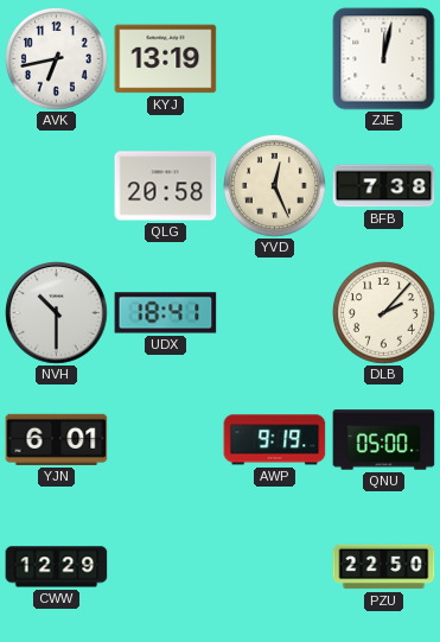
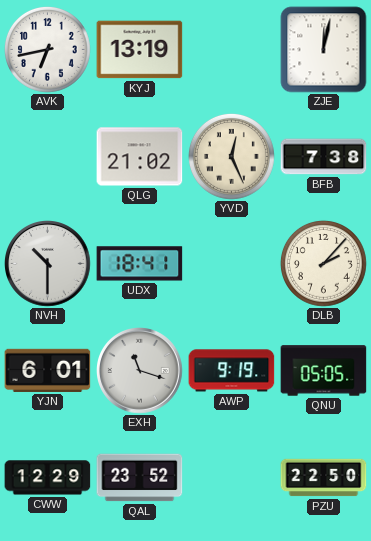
QLG: 20:58 -> 21:02 (140, 157)
EXH: none -> 11:18 (140, 371)
QNU: 05:00 -> 05:05 (324, 371)
QAL: none -> 23:52 (140, 478)
